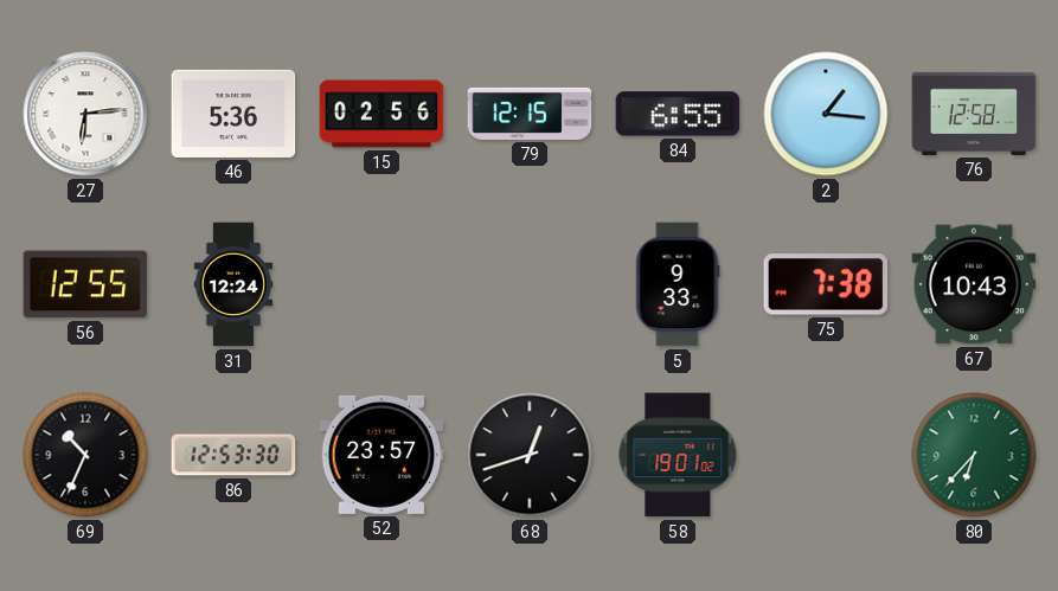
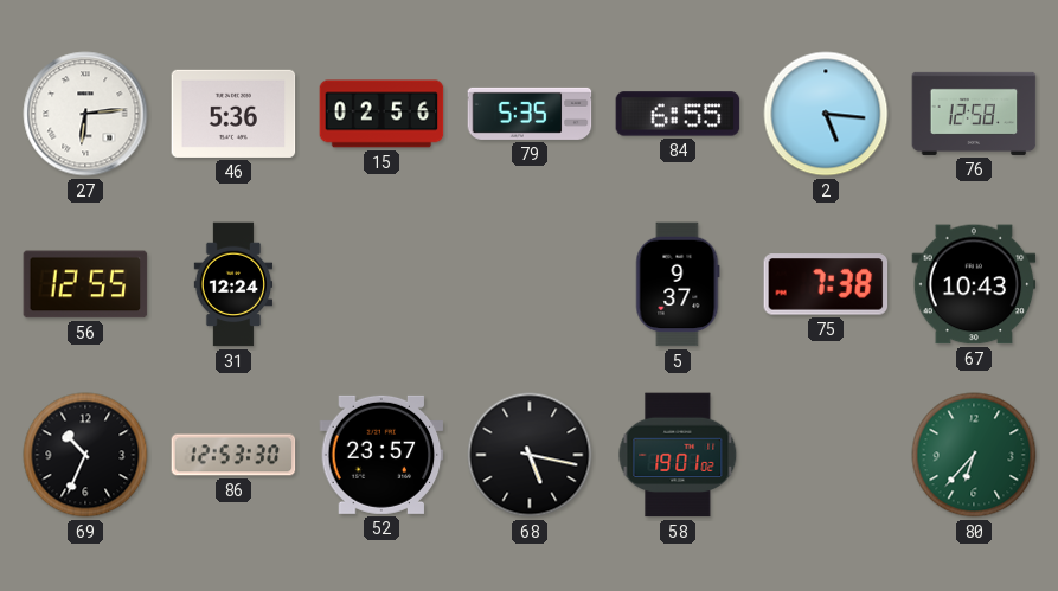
79: 12:15 -> 5:35 (530, 114)
2: 1:16 -> 5:16 (826, 114)
5: 9:33 -> 9:37 (678, 284)
68: 12:42 -> 5:17 (530, 455)
